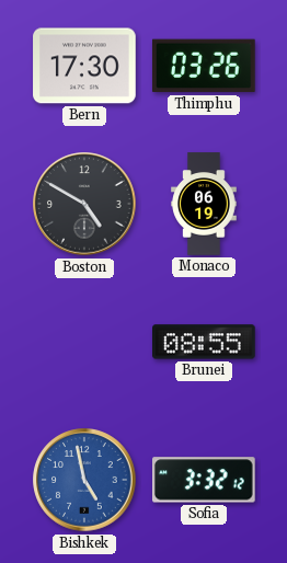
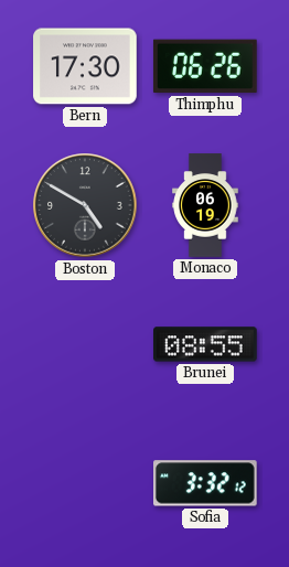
Thimphu: 03:26 -> 06:26 (205, 66)
Bishkek: 4:58 -> none (84, 480)
